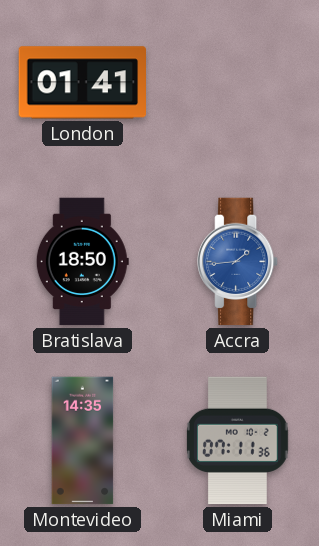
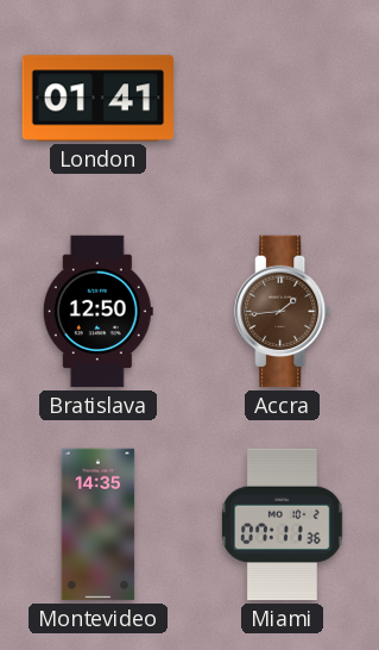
Bratislava: 18:50 -> 12:50 (97, 312)
Accra dial: blue -> brown (283, 312)
